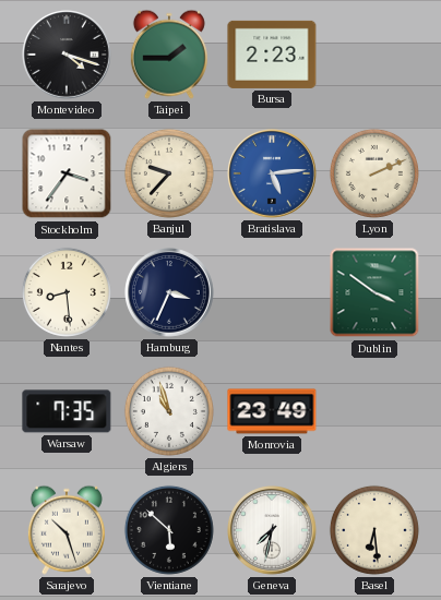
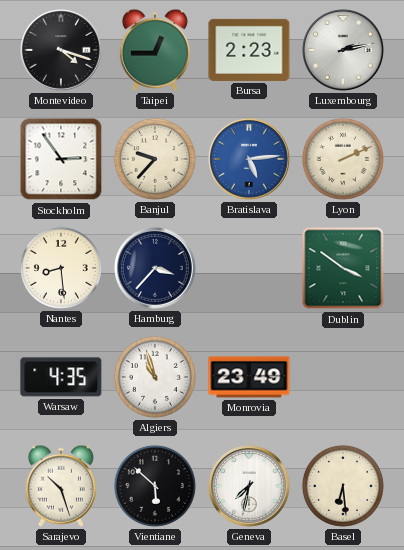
Taipei: 1:45 -> 12:45 (155, 50)
Luxembourg: none -> 2:13 (344, 51)
Stockholm: 3:36 -> 2:54 (61, 159)
Hamburg: 3:34 -> 3:37 (156, 269)
Warsaw: 7:35 -> 4:35 (61, 377)
